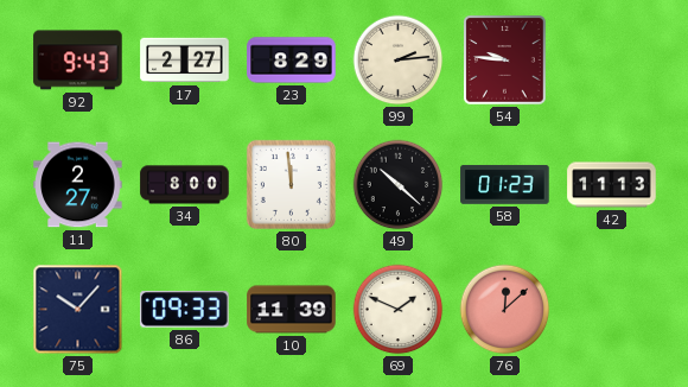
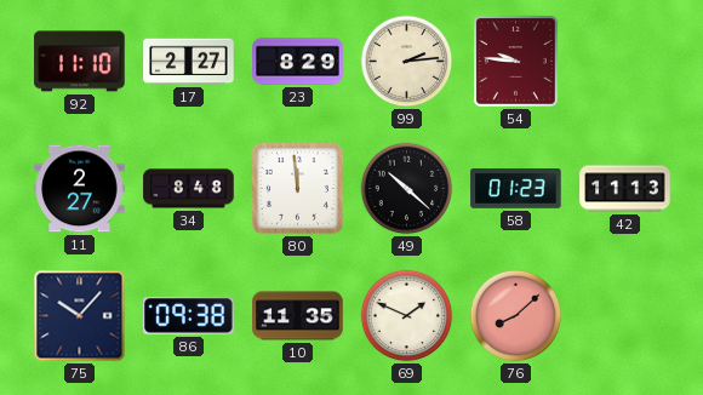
92: 9:43 -> 11:10 (80, 62)
34: 8:00 -> 8:48 (189, 189)
86: 09:33 -> 09:38 (189, 316)
10: 11:39 -> 11:35 (298, 316)
76: 12:08 -> 8:08 (516, 316)
